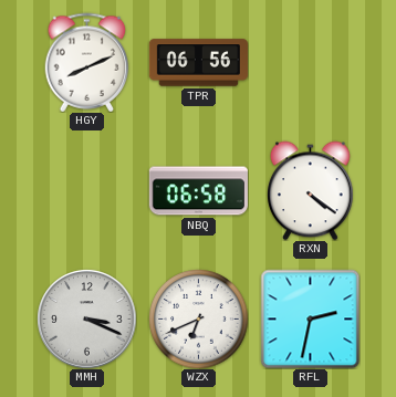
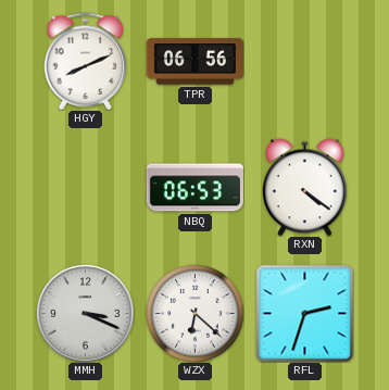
NBQ: 06:58 -> 06:53 (195, 188)
WZX: 6:41 -> 6:22 (195, 313)
RFL: 2:32 -> 2:33 (304, 313)
